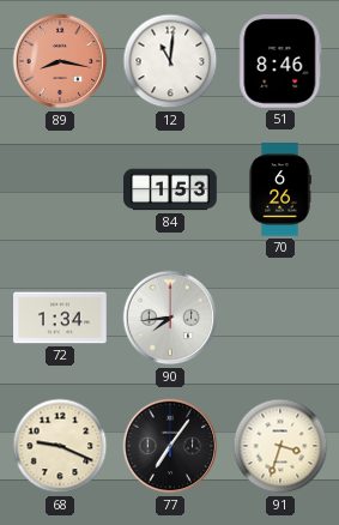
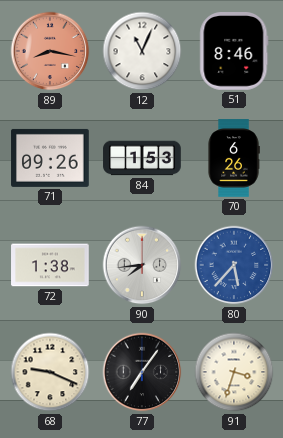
12: 11:01 -> 11:04 (142, 51)
71: none -> 09:26 (50, 158)
72: 1:34 -> 1:38 (50, 265)
80: none -> 5:37 (234, 265)
